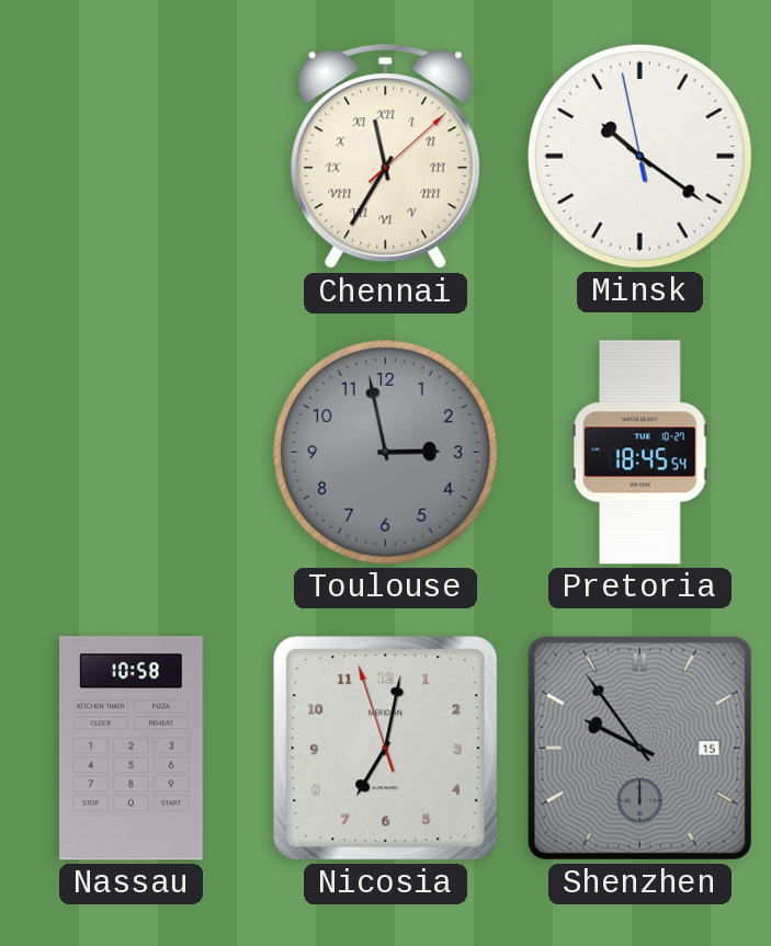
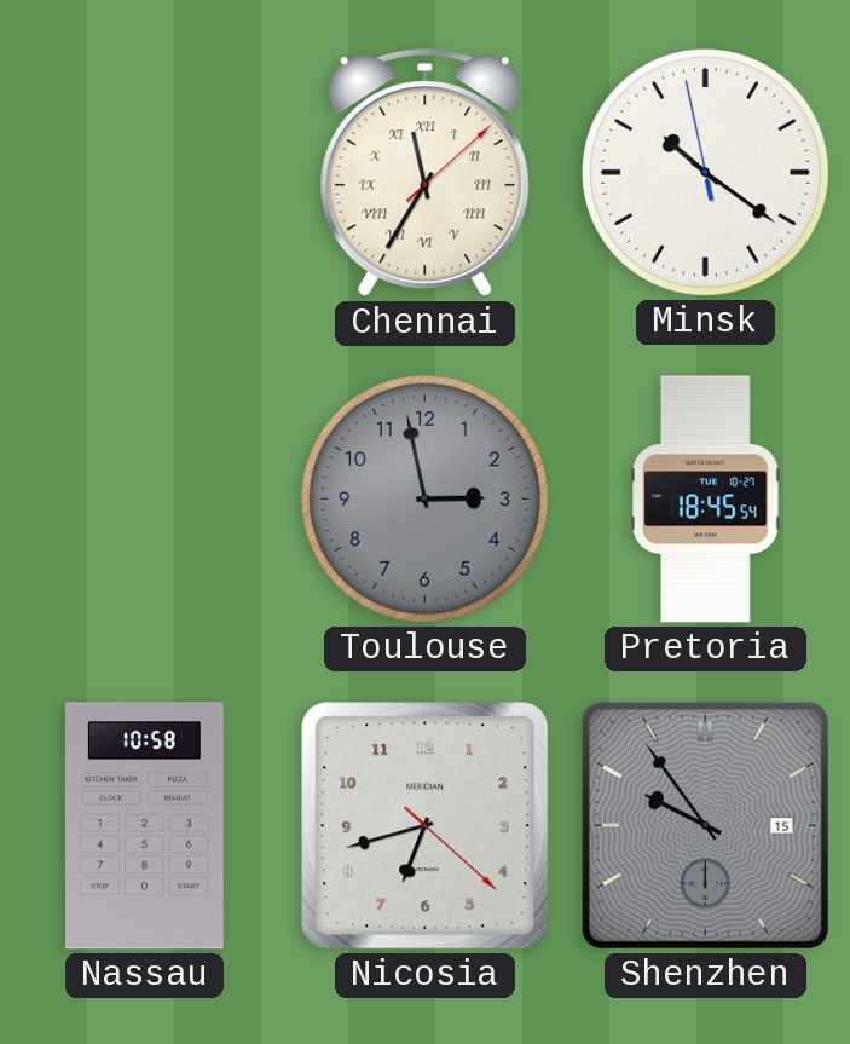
Nicosia: 7:01 -> 6:42 (426, 826)
